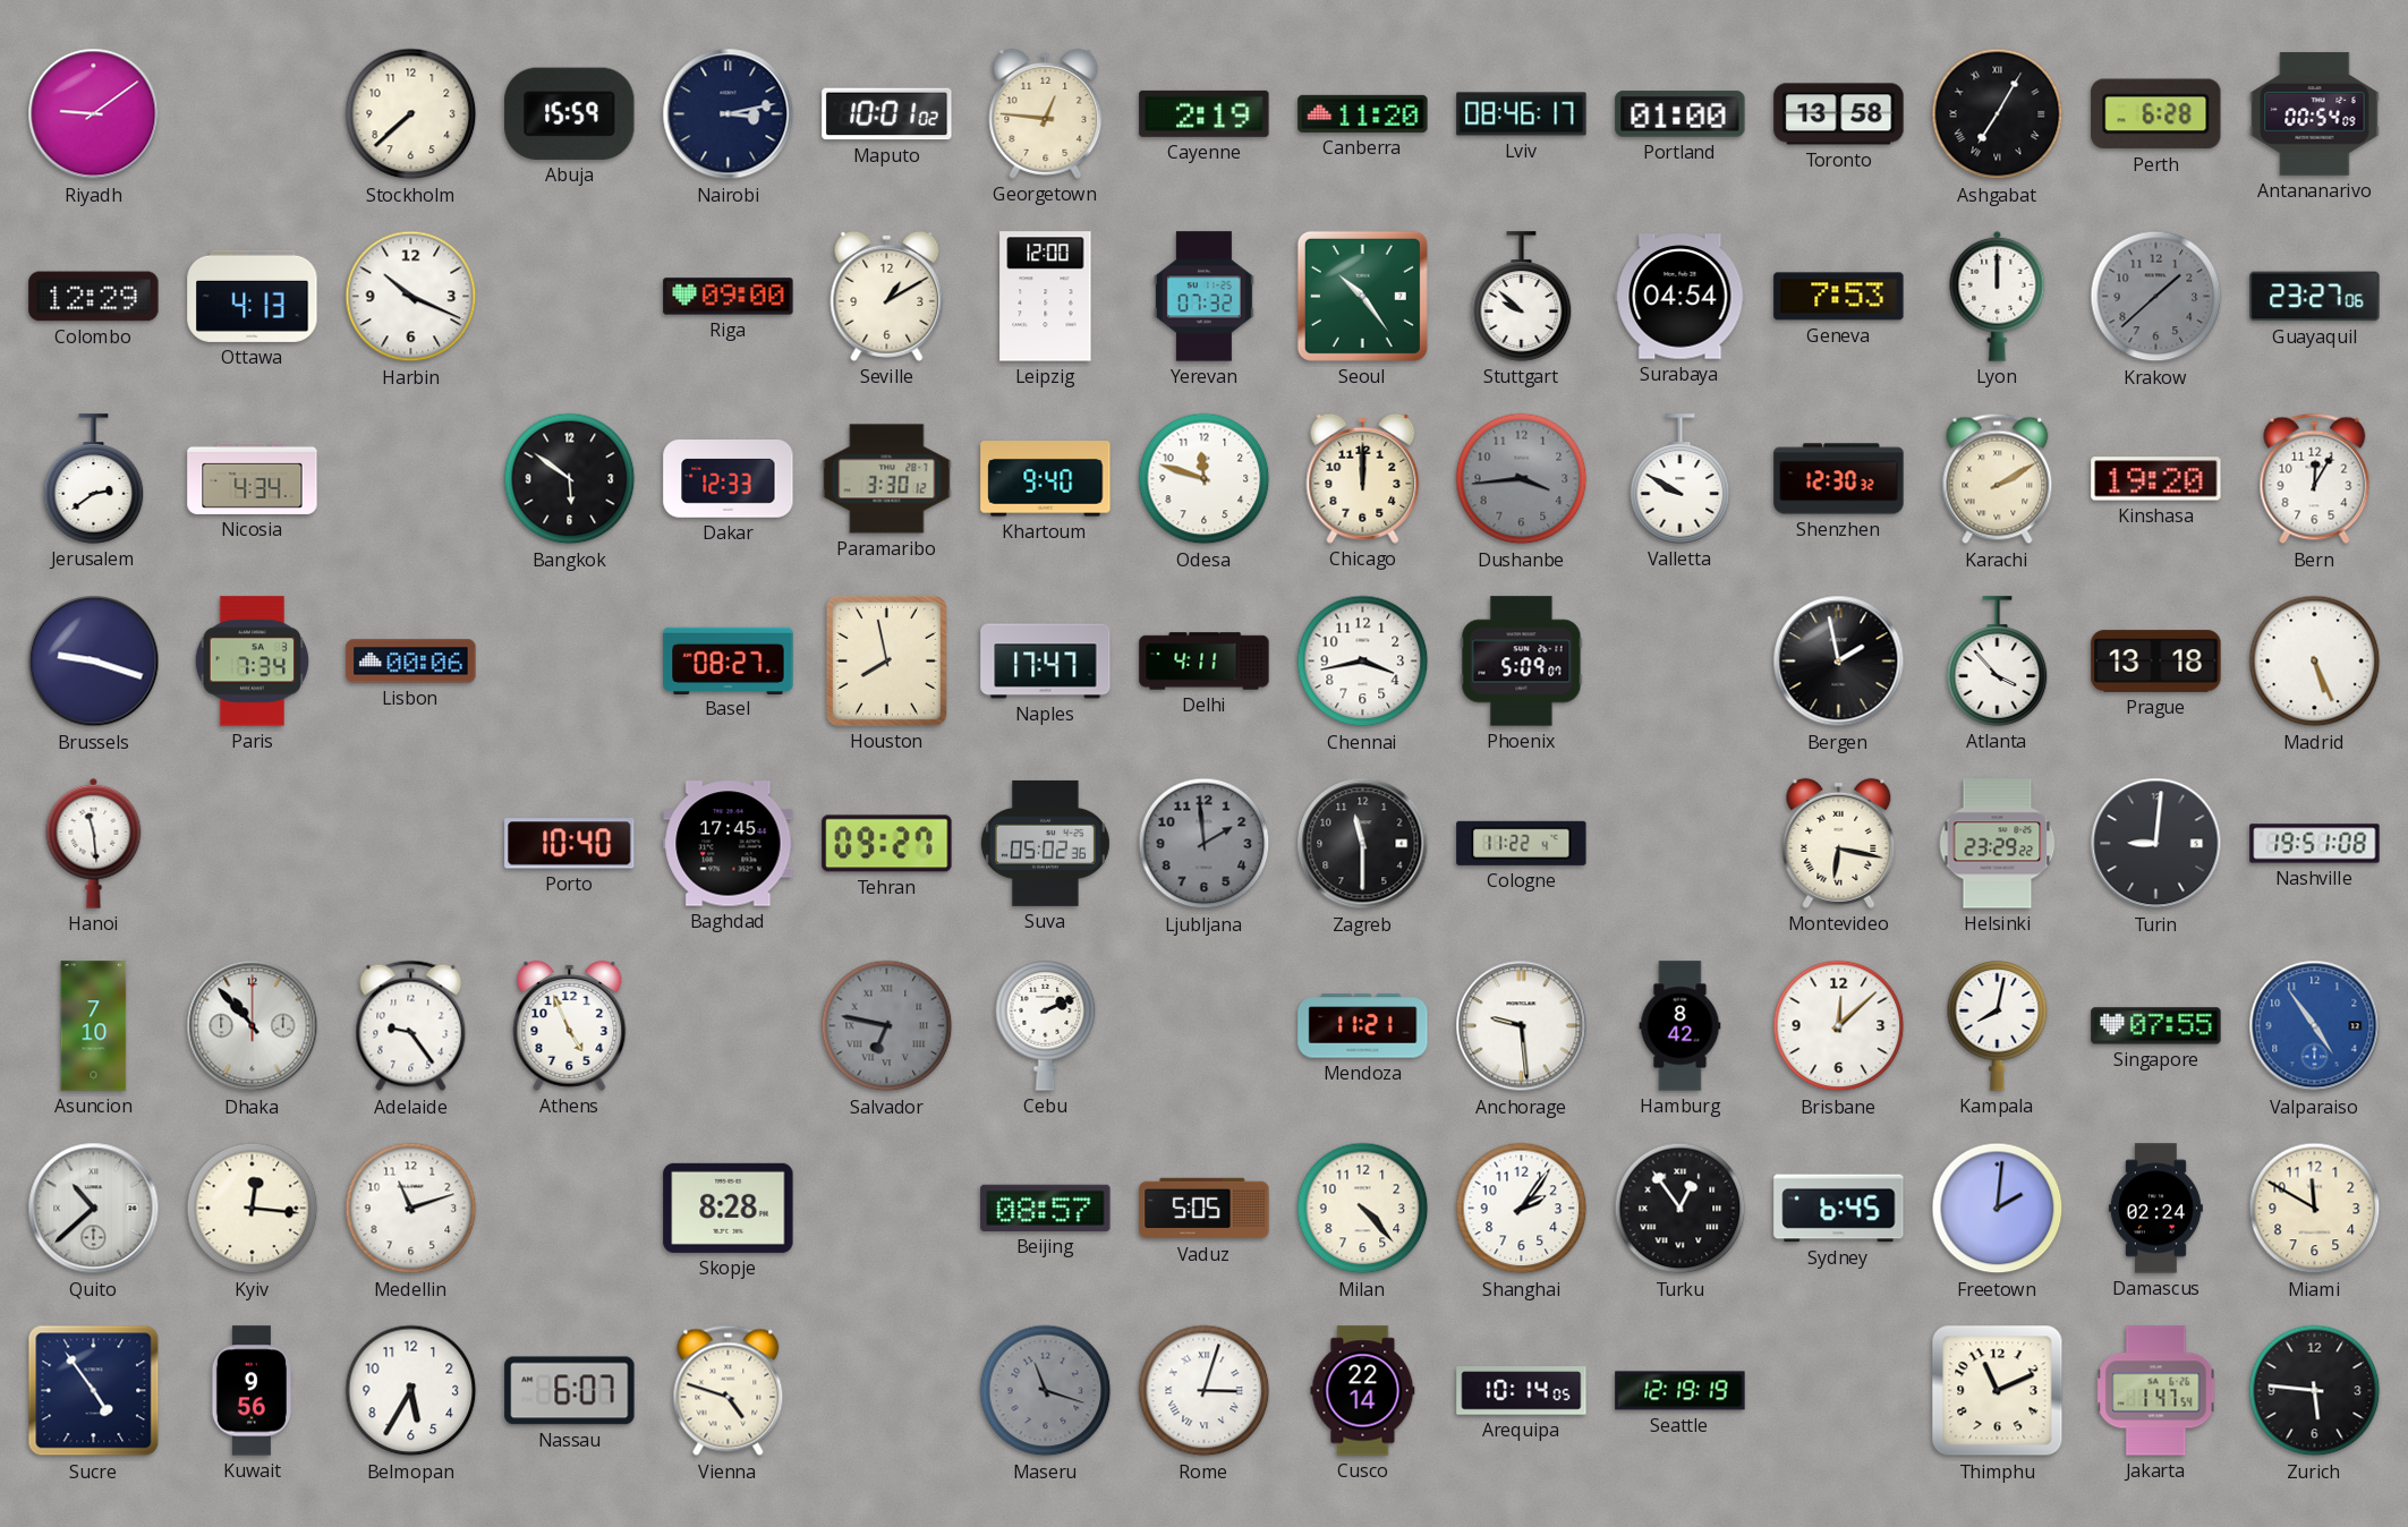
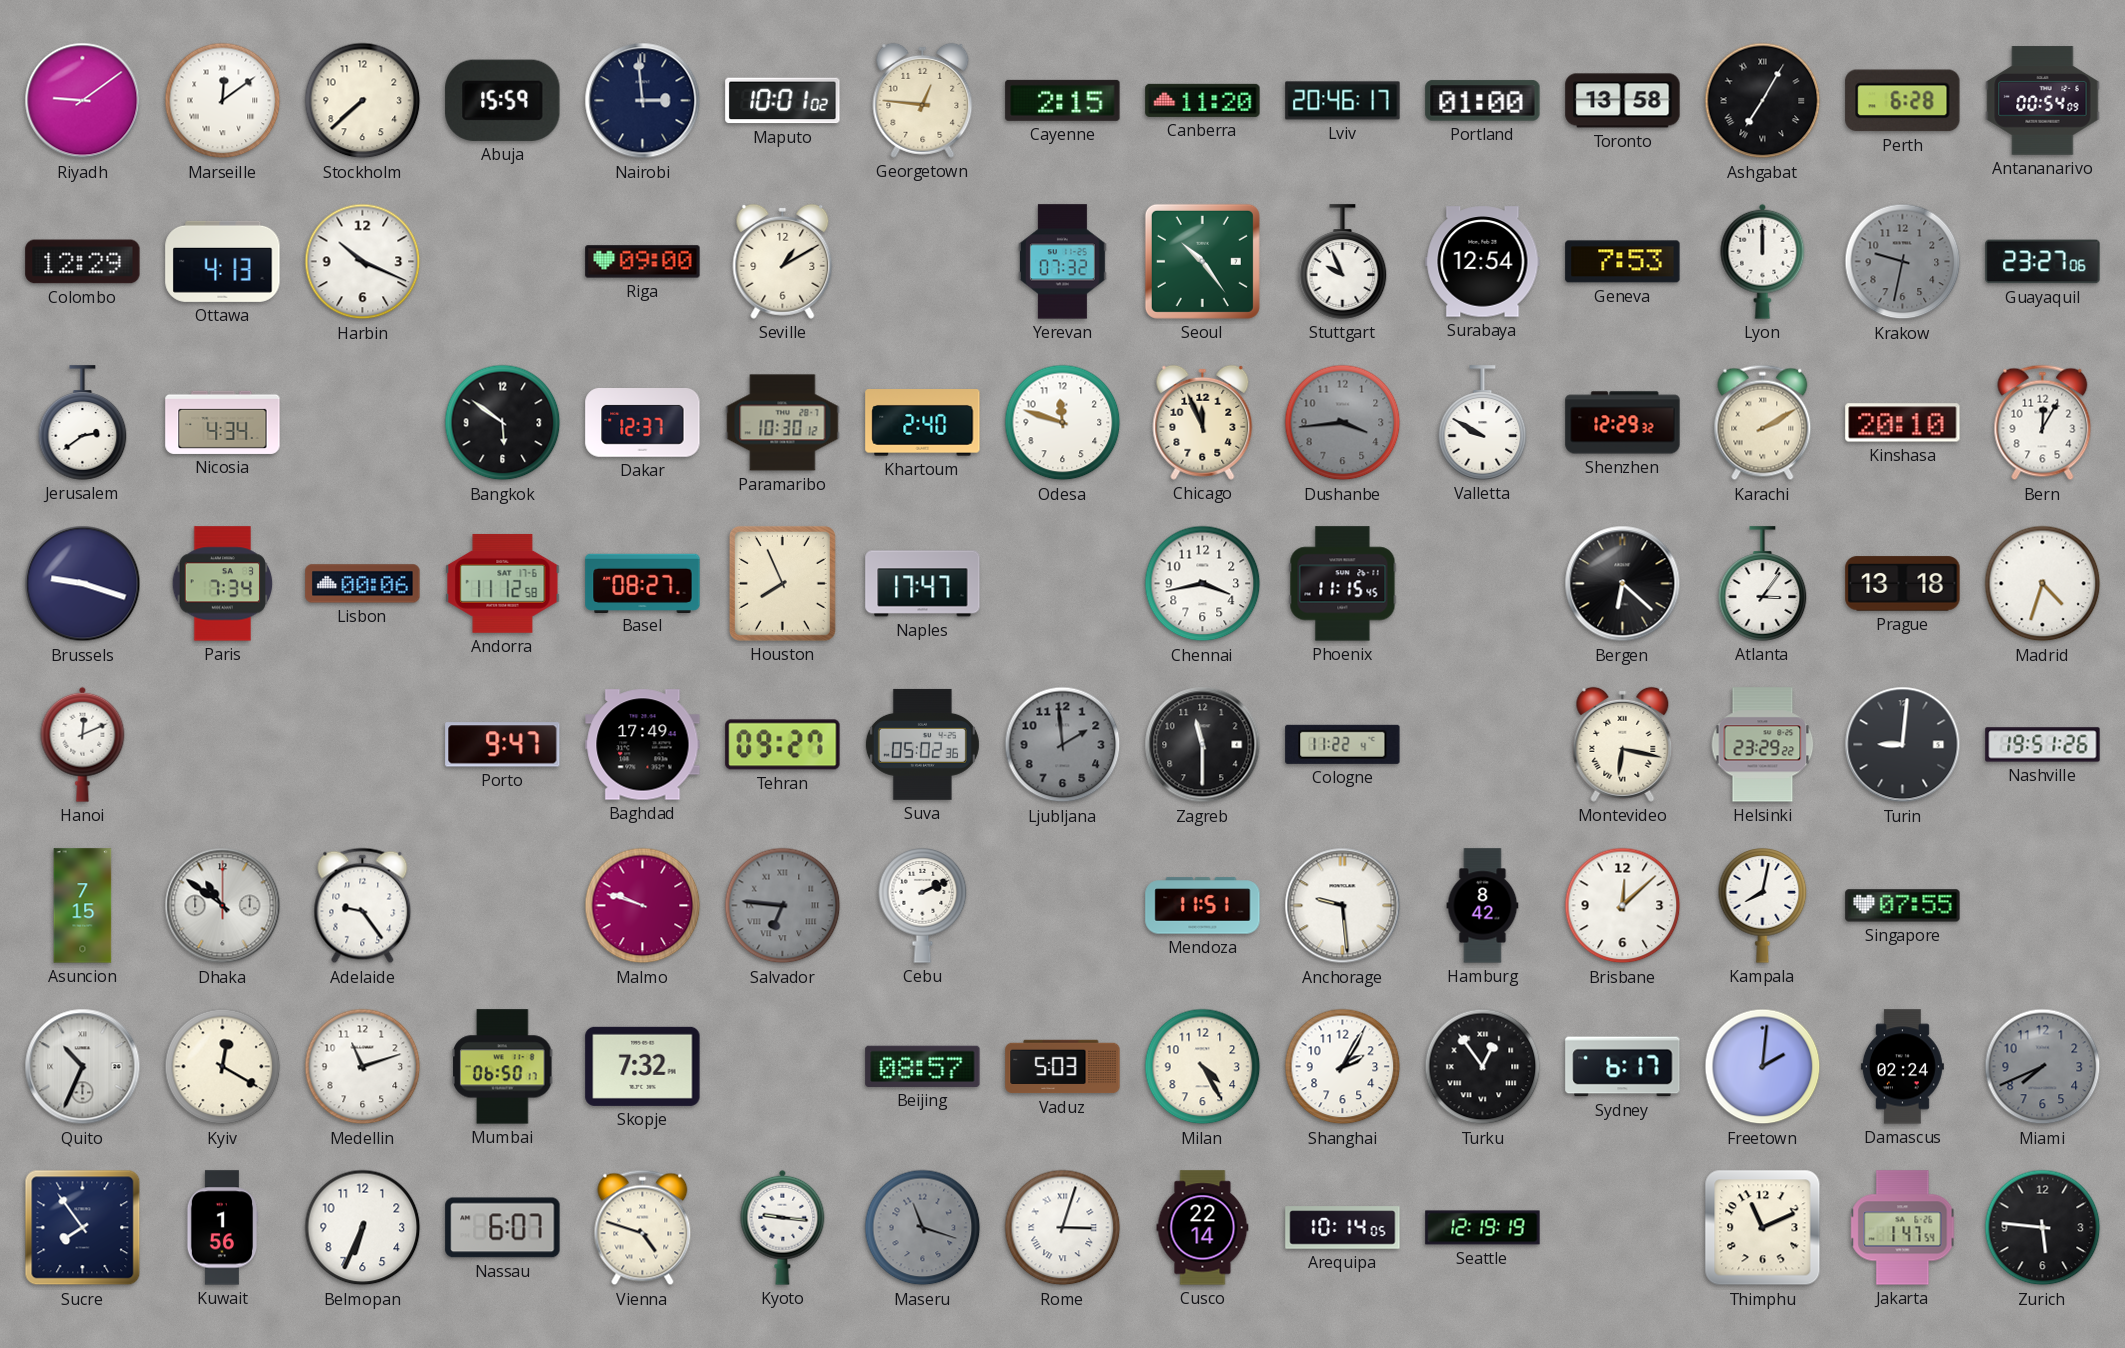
Marseille: none -> 12:09 (223, 101)
Nairobi: 3:13 -> 2:59 (643, 101)
Cayenne: 2:19 -> 2:15 (1063, 100)
Lviv: 08:46 -> 20:46 (1343, 101)
Leipzig: 12:00 -> none (1046, 297)
Stuttgart: 9:52 -> 9:56 (1343, 262)
Surabaya: 04:54 -> 12:54 (1483, 262)
Krakow: 1:38 -> 9:32 (1903, 262)
Dakar: 12:33 -> 12:37 (643, 423)
Paramaribo: 3:30 -> 10:30 (783, 423)
Khartoum: 9:40 -> 2:40 (923, 423)
Chicago: 12:00 -> 11:56 (1203, 422)
Shenzhen: 12:30 -> 12:29 (1623, 423)
Kinshasa: 19:20 -> 20:10 (1903, 423)
Andorra: none -> 11:12 (503, 583)
Houston: 7:58 -> 7:56 (782, 583)
Delhi: 4:11 -> none (1205, 662)
Phoenix: 5:09 -> 11:15 (1343, 584)
Bergen: 1:58 -> 6:22 (1623, 584)
Atlanta: 3:53 -> 3:06 (1763, 584)
Madrid: 5:26 -> 4:33 (2043, 584)
Hanoi: 11:29 -> 12:11 (83, 744)
Porto: 10:40 -> 9:47 (503, 745)
Baghdad: 17:45 -> 17:49 (643, 745)
Nashville: 19:51:08 -> 19:51:26 (2043, 745)
Asuncion: 7:10 -> 7:15 (83, 906)
Dhaka: 10:53 -> 10:51 (223, 906)
Athens: 4:56 -> none (570, 1025)
Malmo: none -> 9:48 (643, 906)
Salvador: 6:47 -> 6:46 (783, 906)
Mendoza: 11:21 -> 11:51 (1203, 906)
Valparaiso: 4:54 -> none (2315, 1026)
Quito: 10:38 -> 10:34 (83, 1067)
Kyiv: 12:16 -> 12:20 (223, 1067)
Mumbai: none -> 06:50 (503, 1067)
Skopje: 8:28 -> 7:32 (643, 1066)
Vaduz: 5:05 -> 5:03 (1063, 1067)
Milan: 4:23 -> 4:25 (1203, 1067)
Shanghai: 2:06 -> 2:05 (1343, 1067)
Sydney: 6:45 -> 6:17 (1623, 1067)
Miami: 11:50 -> 7:41 (2043, 1067)
Miami dial: cream -> grey (2043, 1067)
Sucre: 4:54 -> 7:54 (83, 1228)
Kuwait: 9:56 -> 1:56 (221, 1228)
Belmopan: 5:35 -> 6:34 (363, 1228)
Kyoto: none -> 9:16 (783, 1227)
